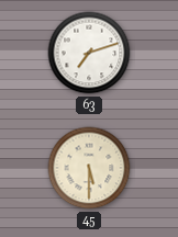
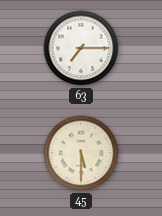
63: 7:12 -> 7:15 (81, 48)
